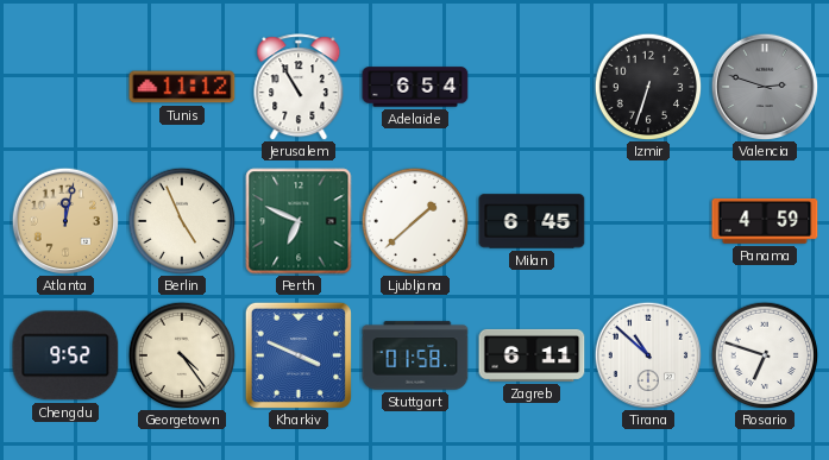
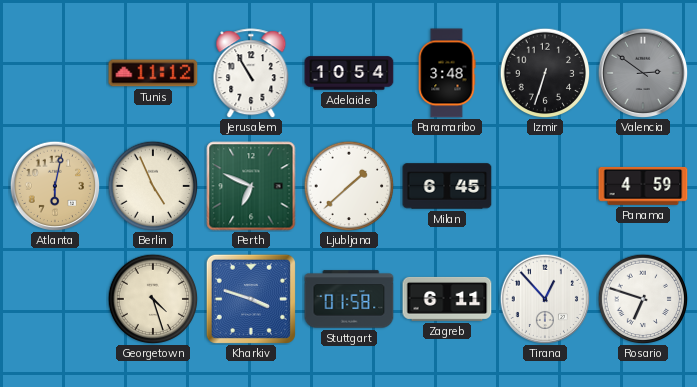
Adelaide: 6:54 -> 10:54 (349, 73)
Paramaribo: none -> 3:48 (447, 73)
Valencia: 2:48 -> 2:51 (643, 73)
Atlanta: 12:02 -> 6:02 (55, 186)
Chengdu: 9:52 -> none (65, 355)
Georgetown: 4:24 -> 4:27 (153, 299)
Kharkiv: 3:49 -> 3:48 (251, 299)
Tirana: 10:52 -> 12:53 (545, 299)
